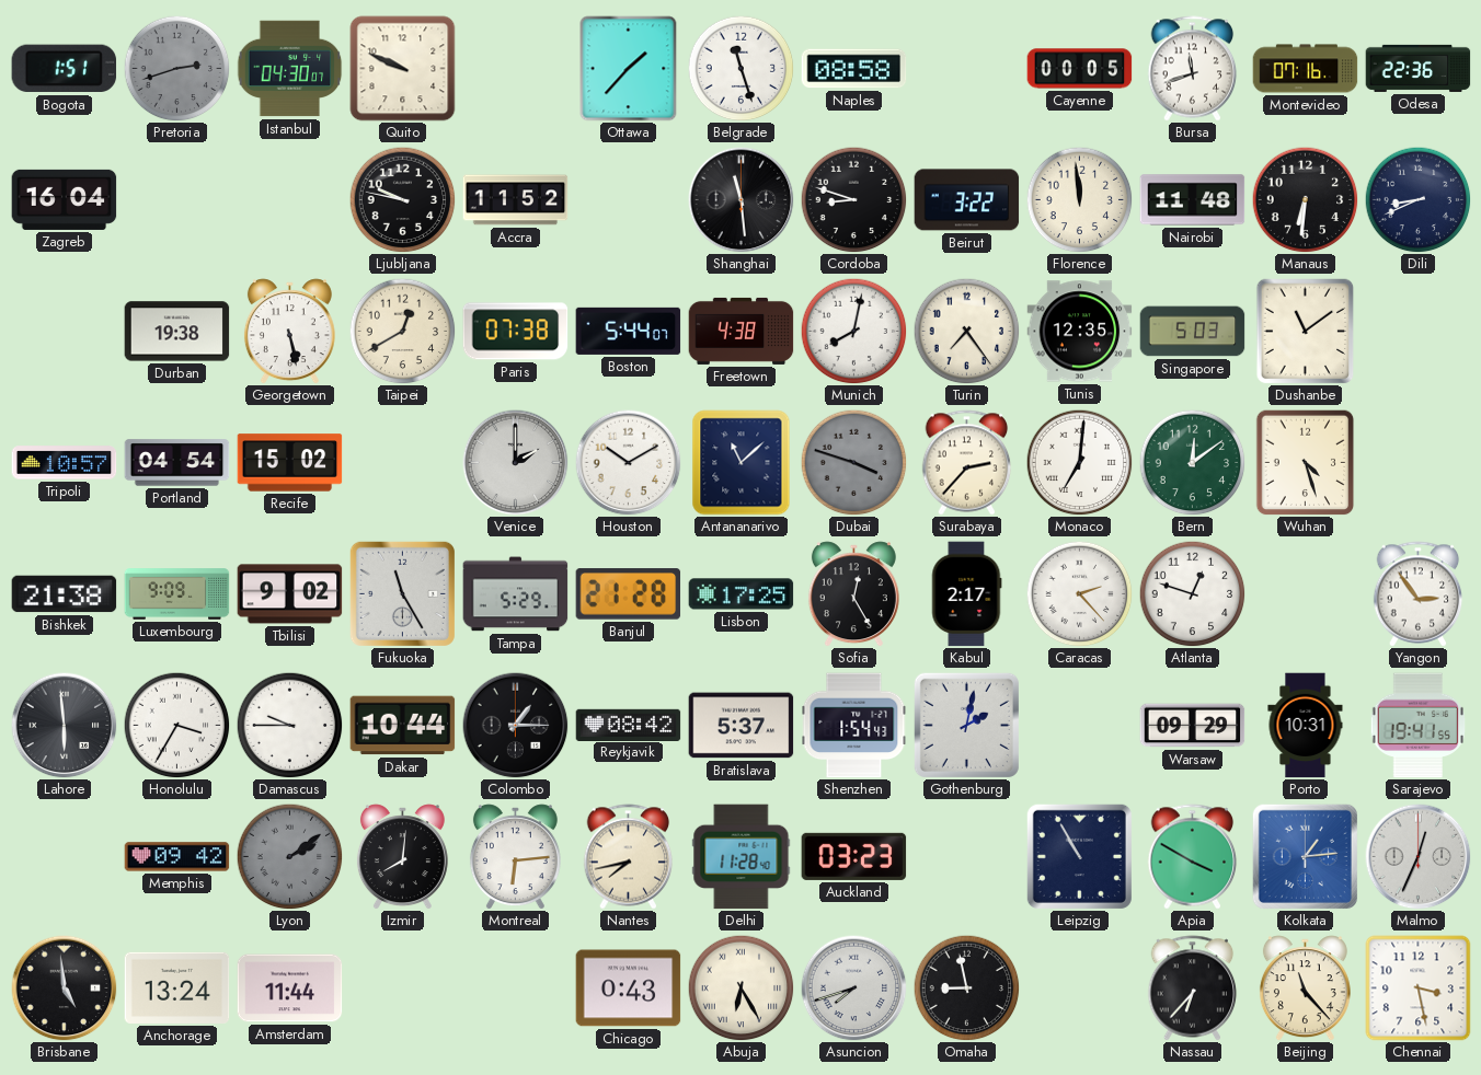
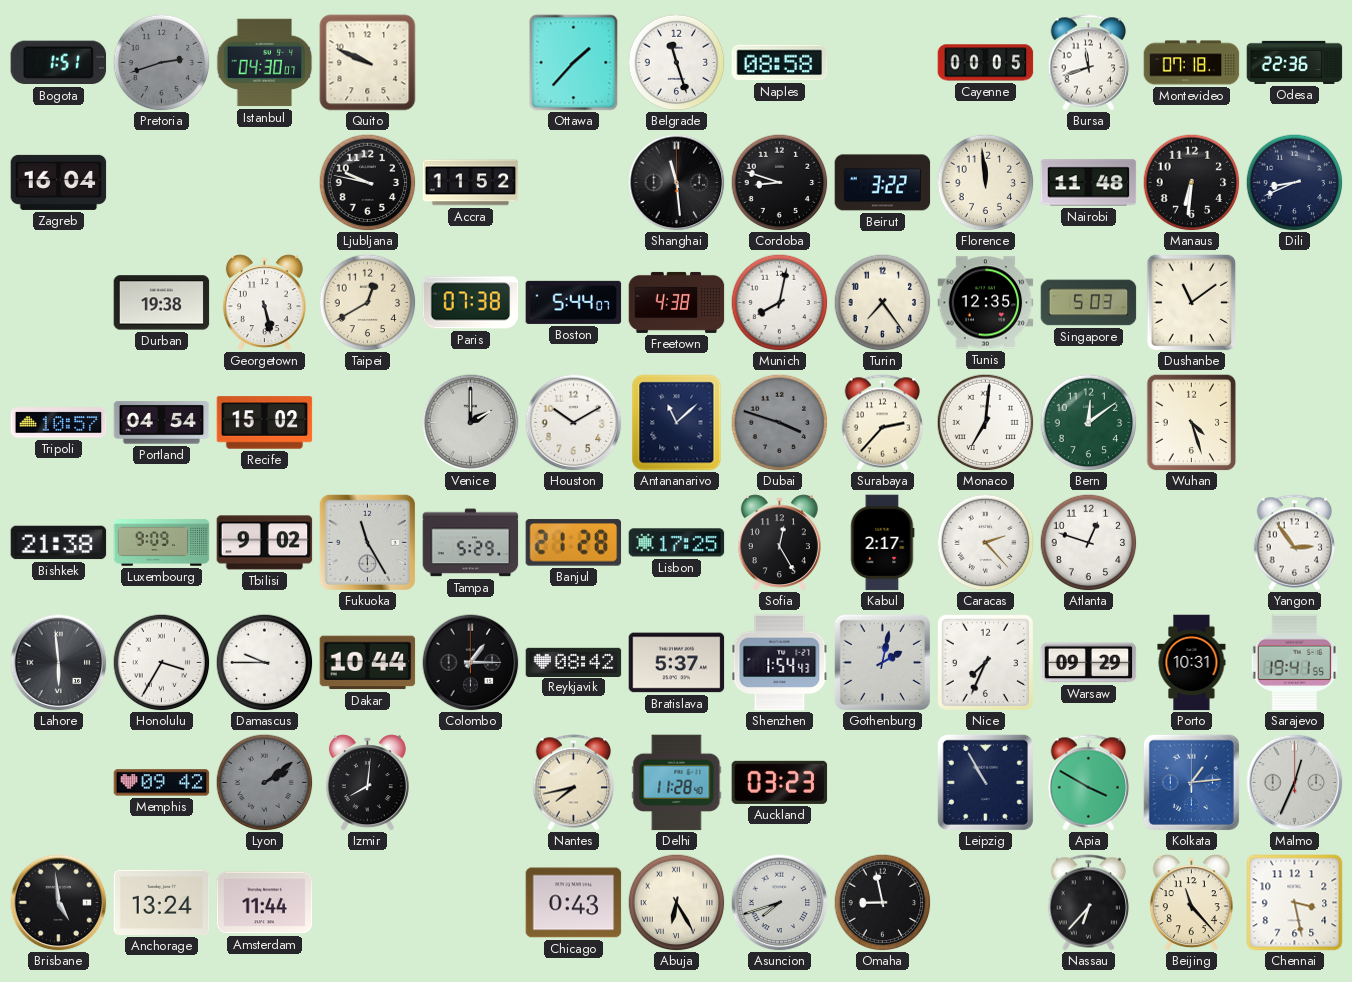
Montevideo: 07:16 -> 07:18 (1192, 63)
Nice: none -> 7:34 (985, 662)
Montreal: 6:14 -> none (515, 857)
